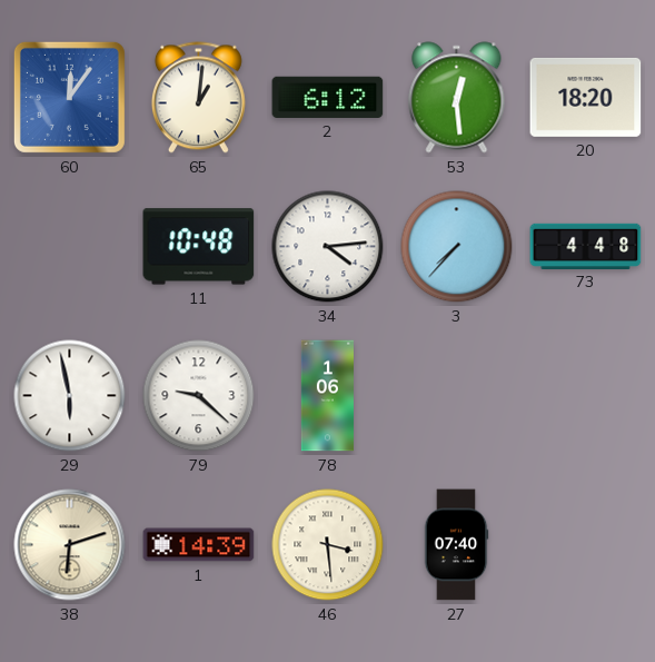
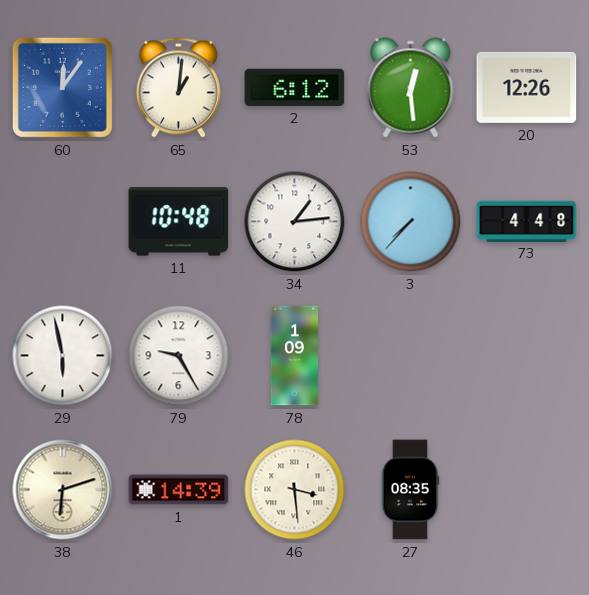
20: 18:20 -> 12:26 (527, 87)
34: 4:14 -> 1:14 (295, 222)
79: 9:22 -> 9:25 (179, 356)
78: 1:06 -> 1:09 (294, 356)
27: 07:40 -> 08:35 (410, 490)
